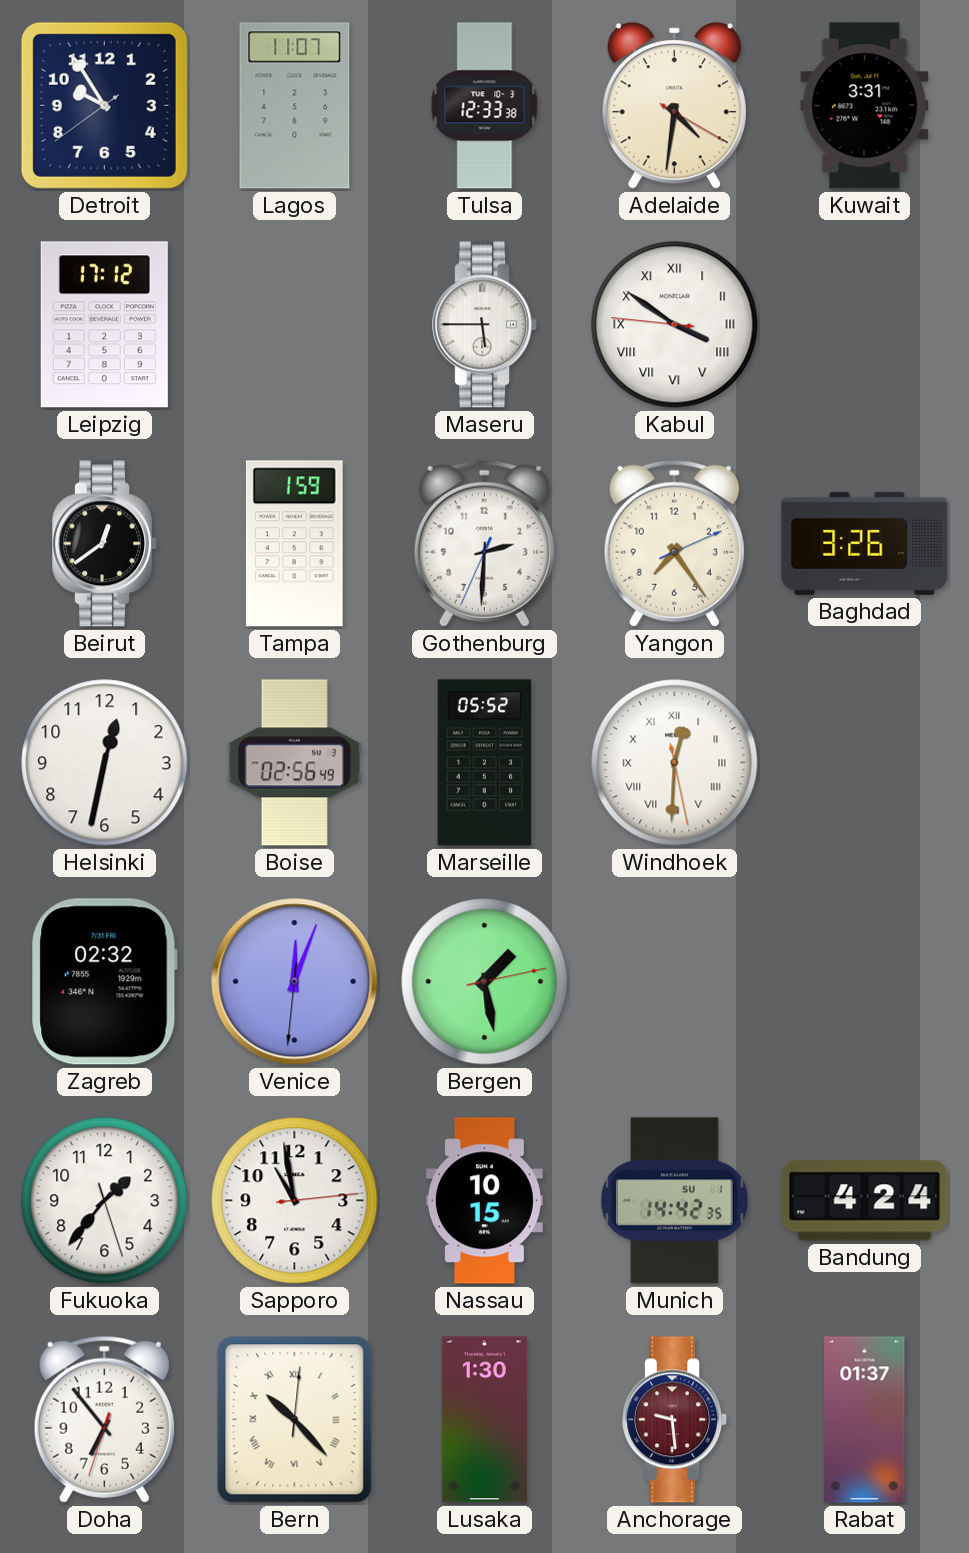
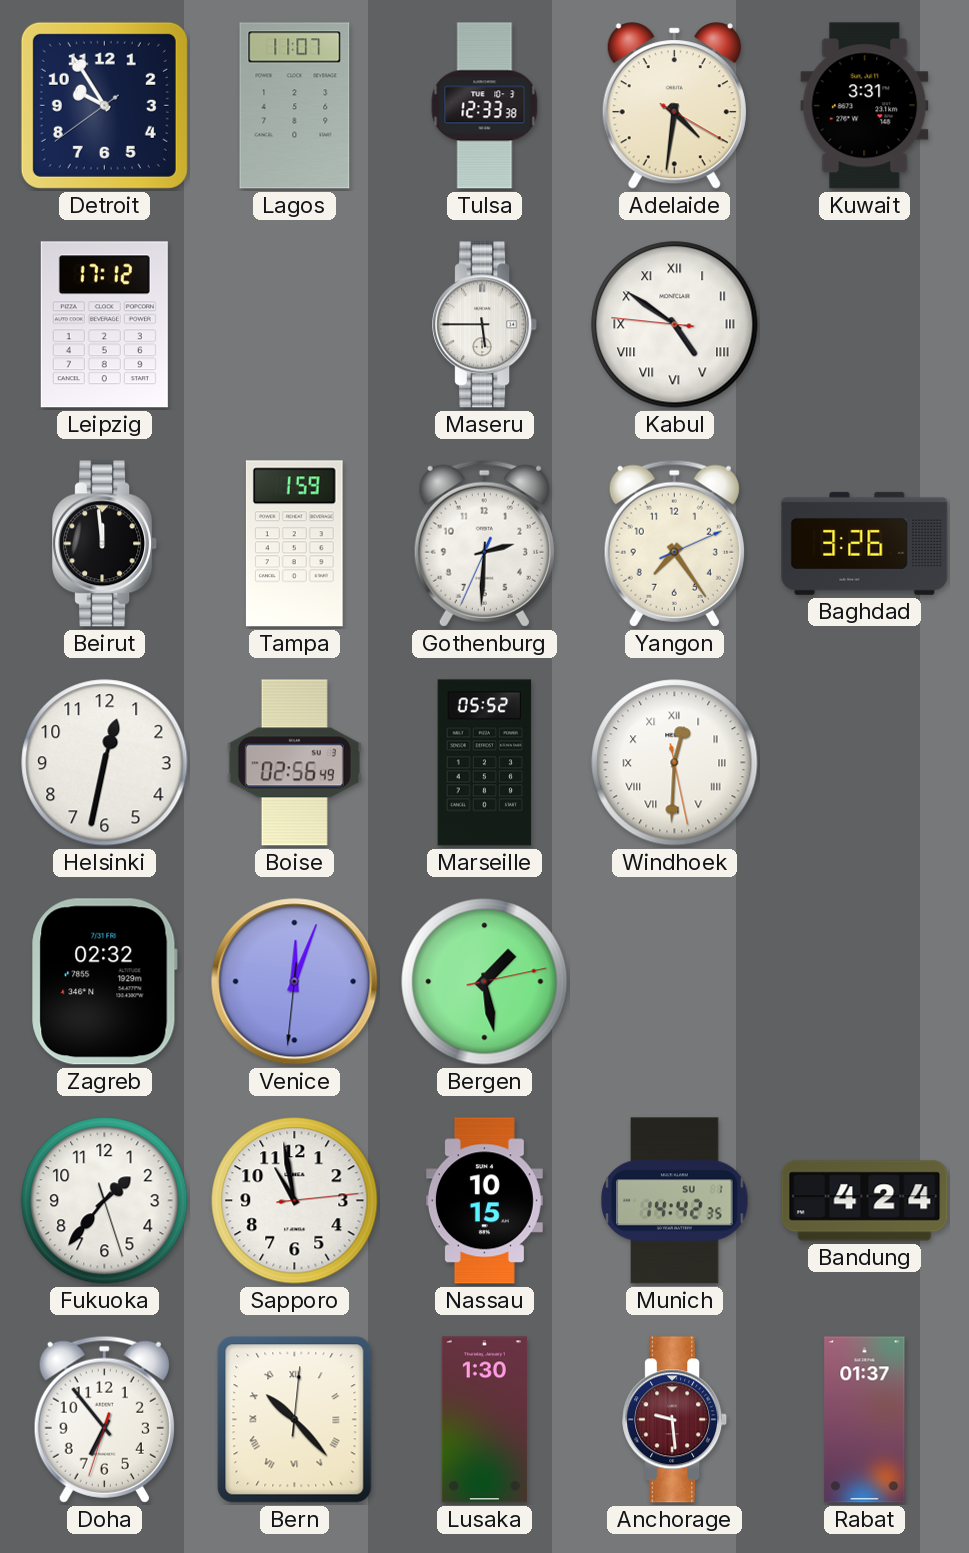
Kabul: 3:50 -> 4:50 (675, 325)
Beirut: 12:39 -> 11:59 (105, 544)
